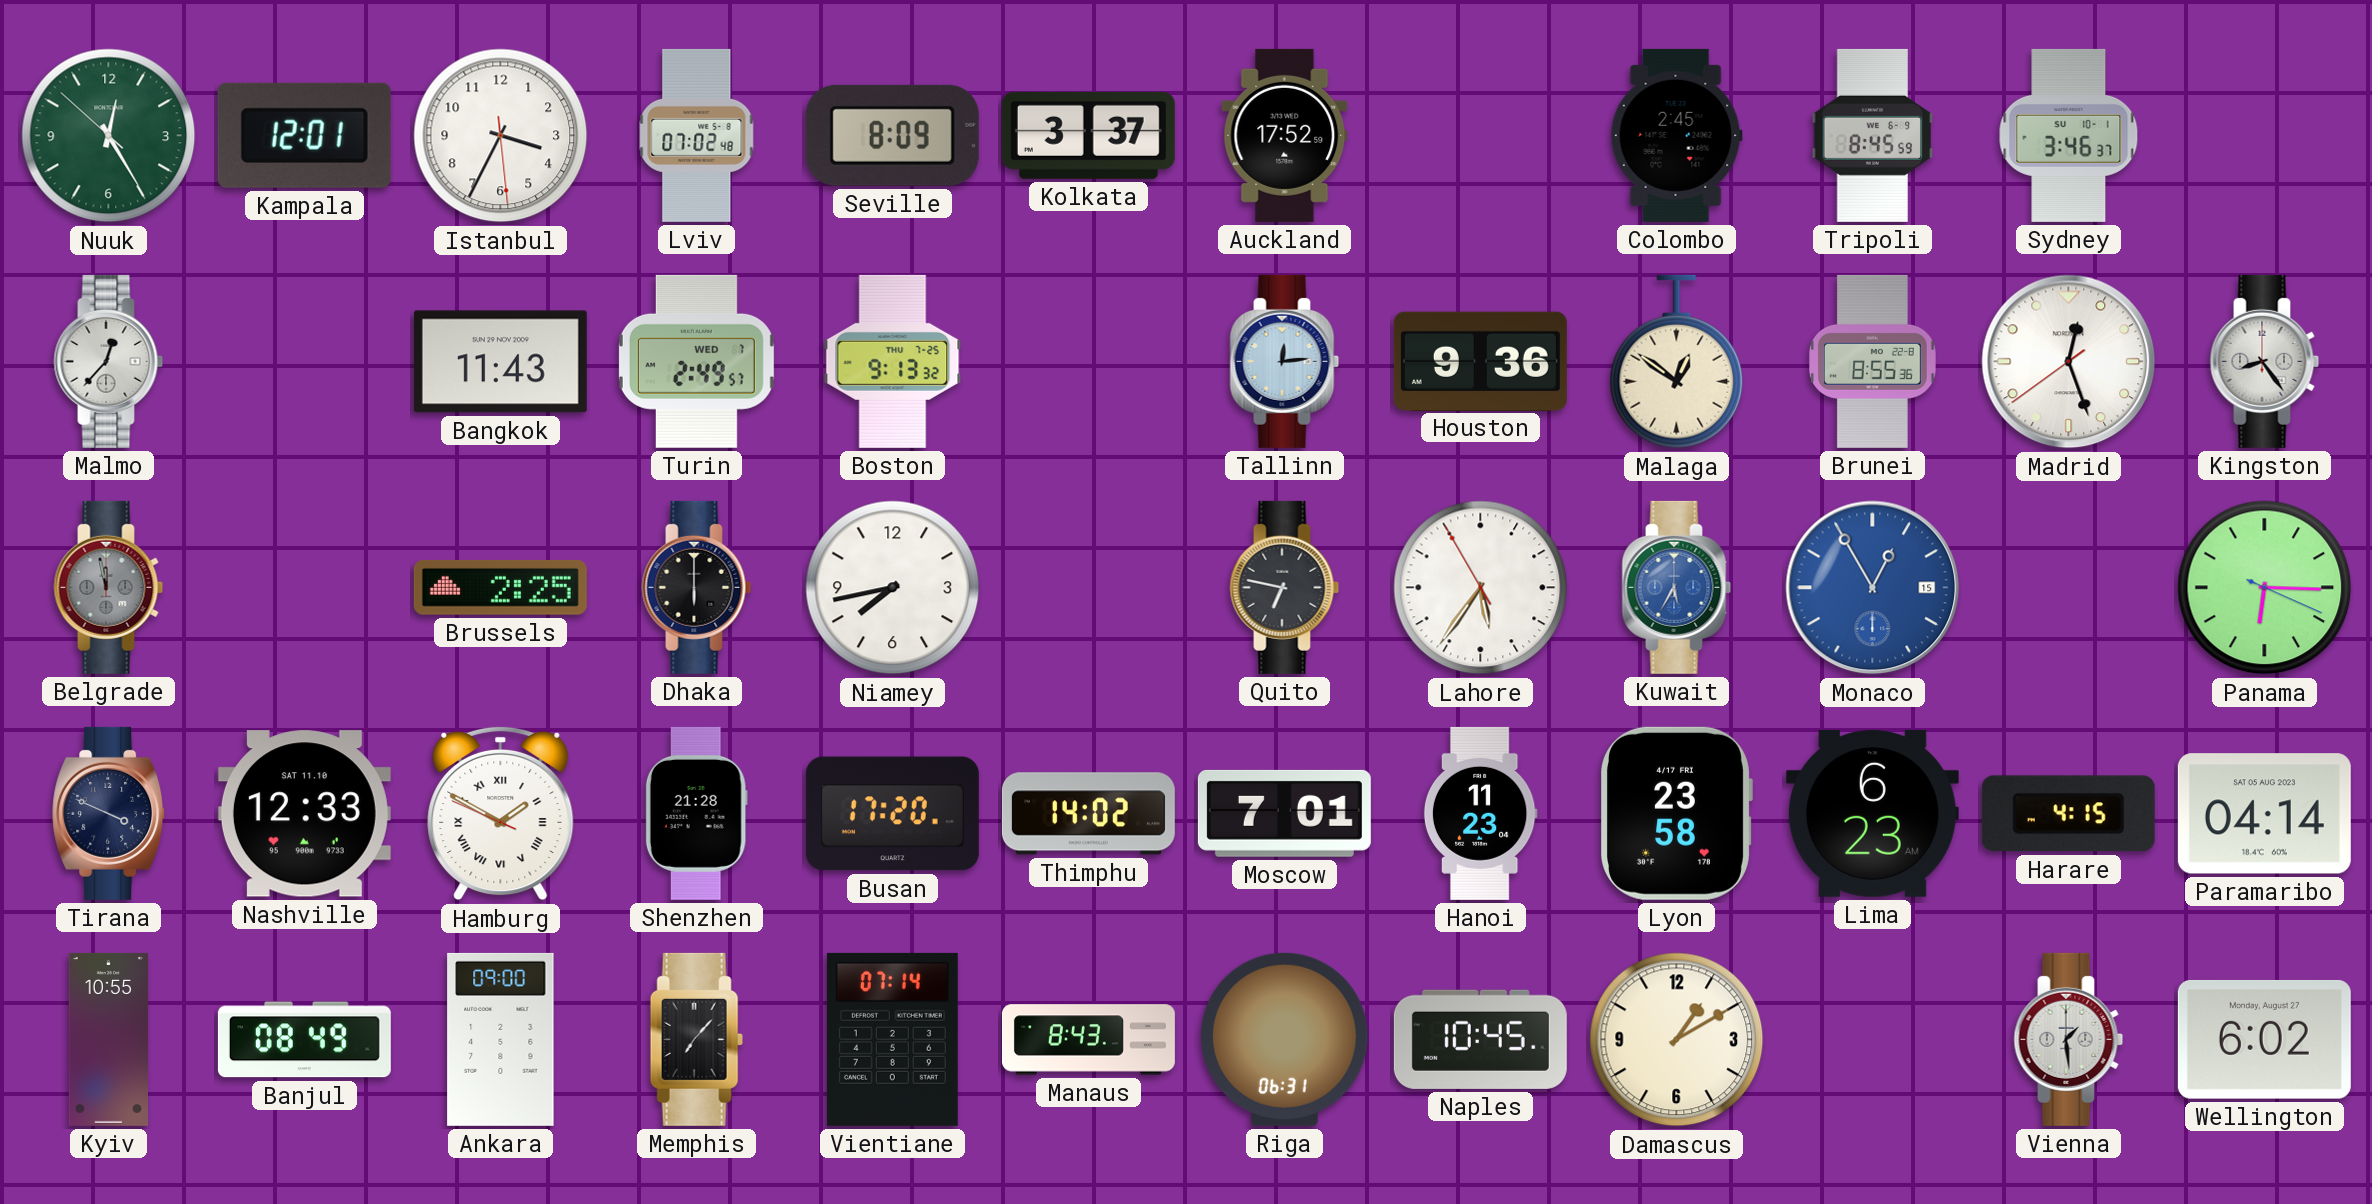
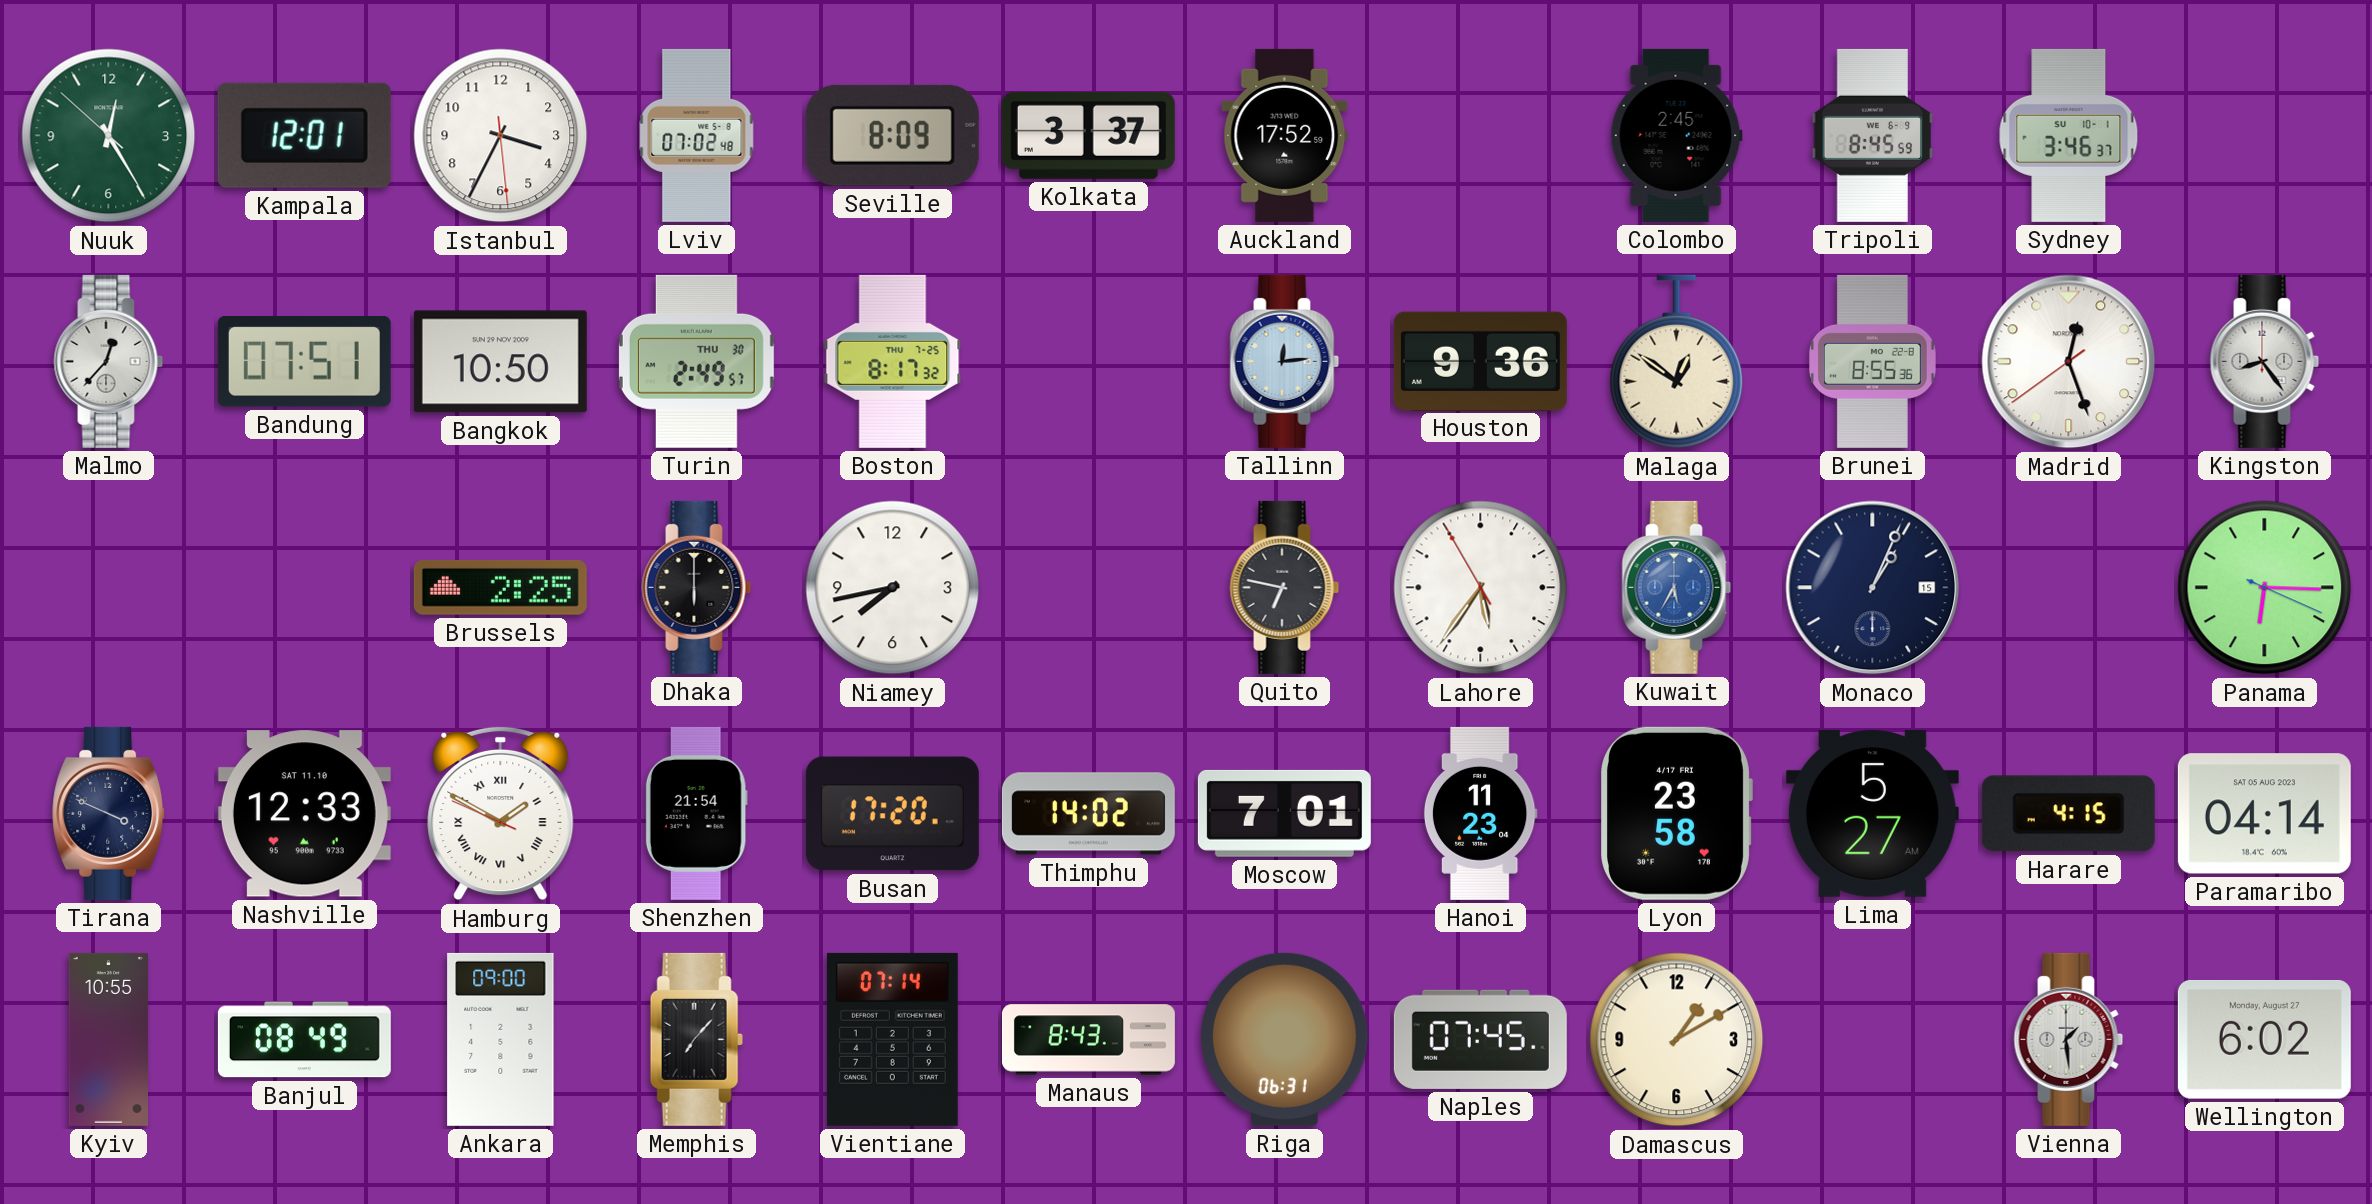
Bandung: none -> 07:51 (304, 362)
Bangkok: 11:43 -> 10:50 (500, 362)
Turin date: WED 7 -> THU 30 (696, 361)
Boston: 9:13 -> 8:17 (893, 361)
Belgrade: 11:58 -> none (109, 587)
Monaco: 12:55 -> 1:04 (1873, 588)
Monaco dial: blue -> navy (1873, 588)
Shenzhen: 21:28 -> 21:54 (696, 813)
Lima: 6:23 -> 5:27 (1872, 813)
Naples: 10:45 -> 07:45 (1480, 1039)
